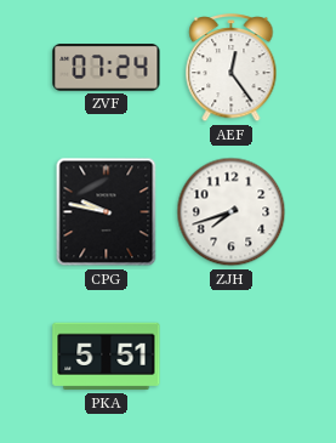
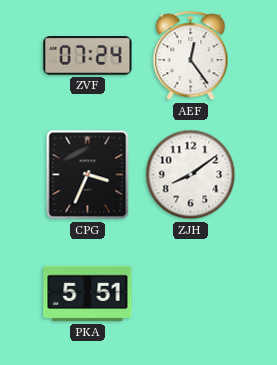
CPG: 9:47 -> 3:34 (88, 175)
ZJH: 7:42 -> 8:09 (191, 175)
